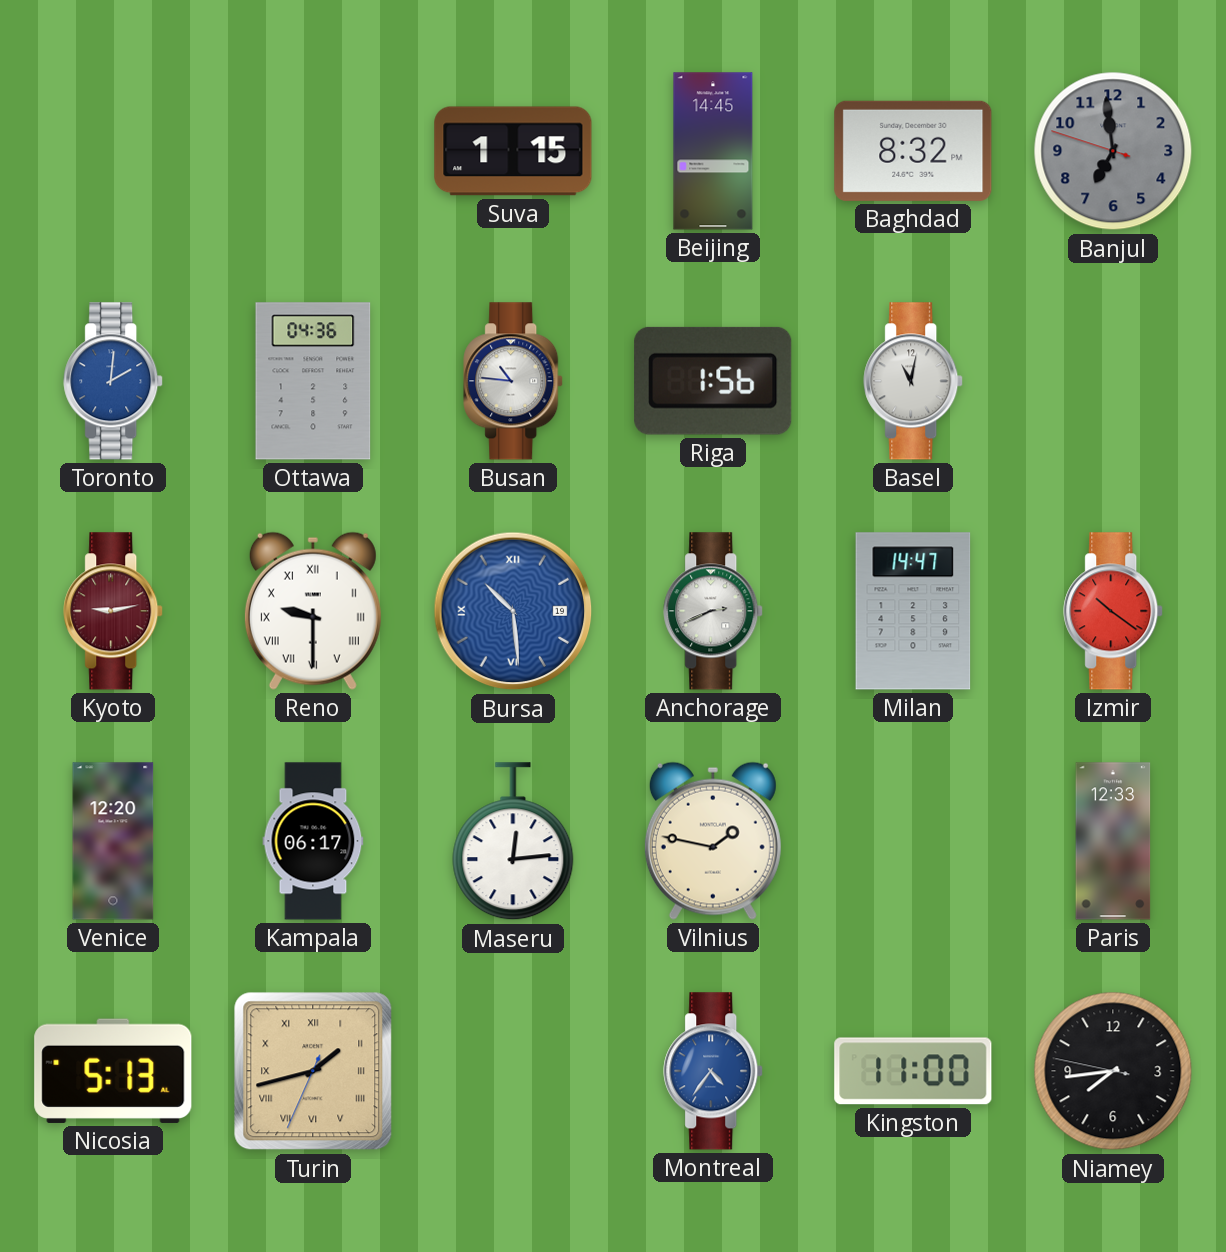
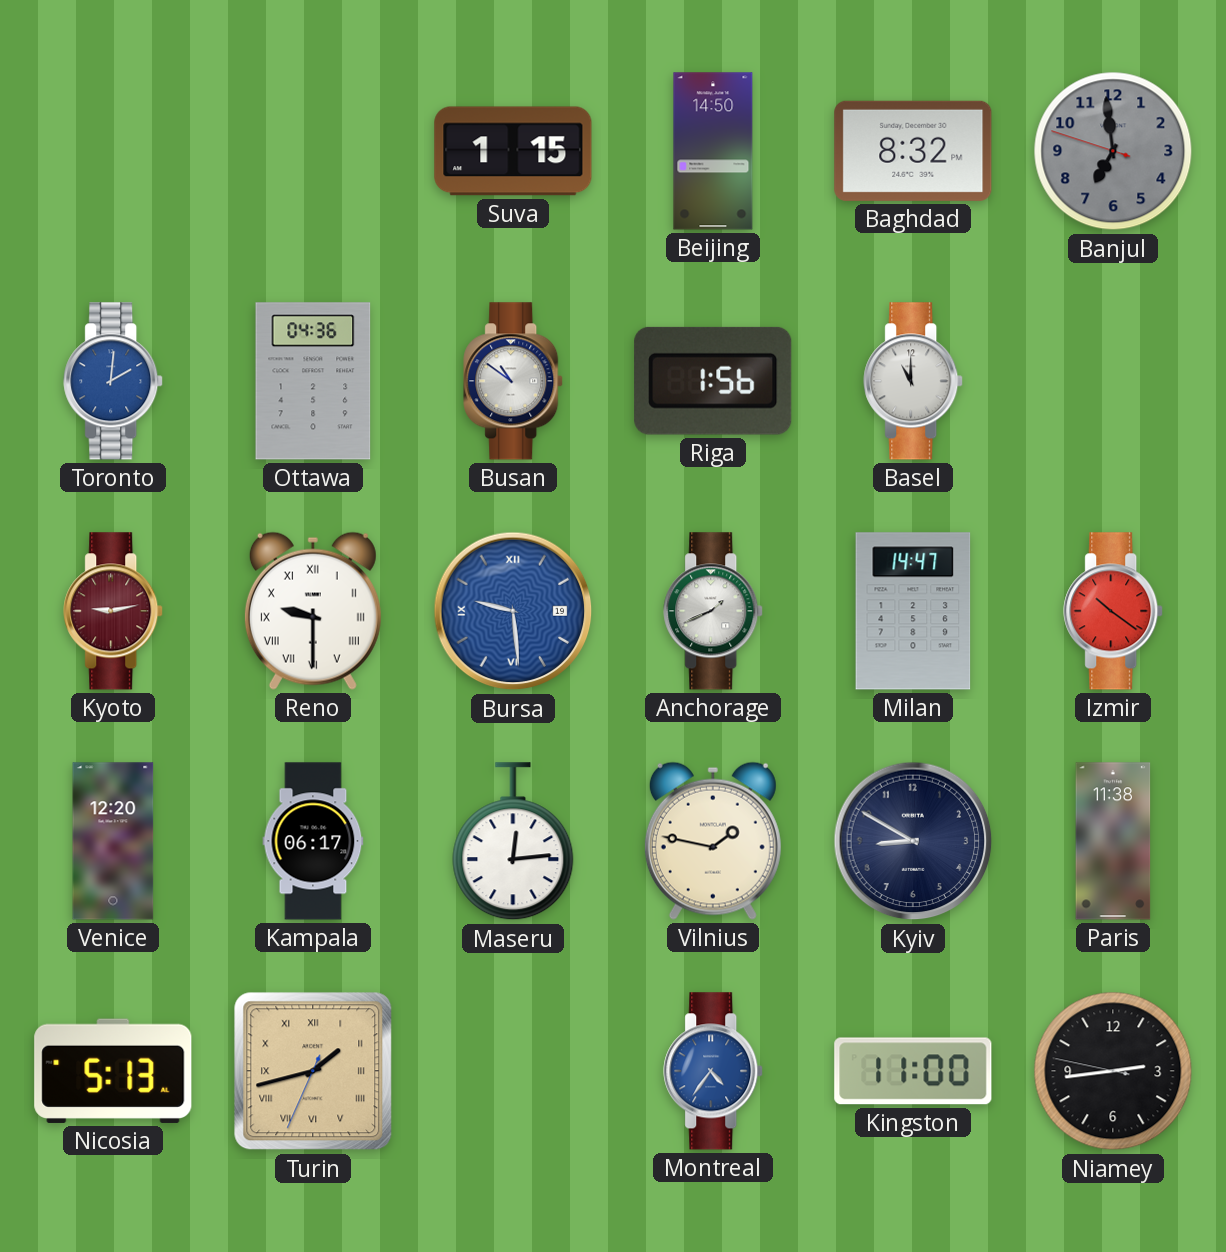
Beijing: 14:45 -> 14:50 (713, 151)
Busan: 10:46 -> 10:51 (514, 381)
Basel: 11:02 -> 11:00 (914, 381)
Bursa: 10:29 -> 9:29 (513, 611)
Anchorage: 2:41 -> 1:41 (714, 611)
Kyiv: none -> 8:50 (913, 841)
Paris: 12:33 -> 11:38 (1113, 841)
Niamey: 7:43 -> 2:43 (1113, 1071)
